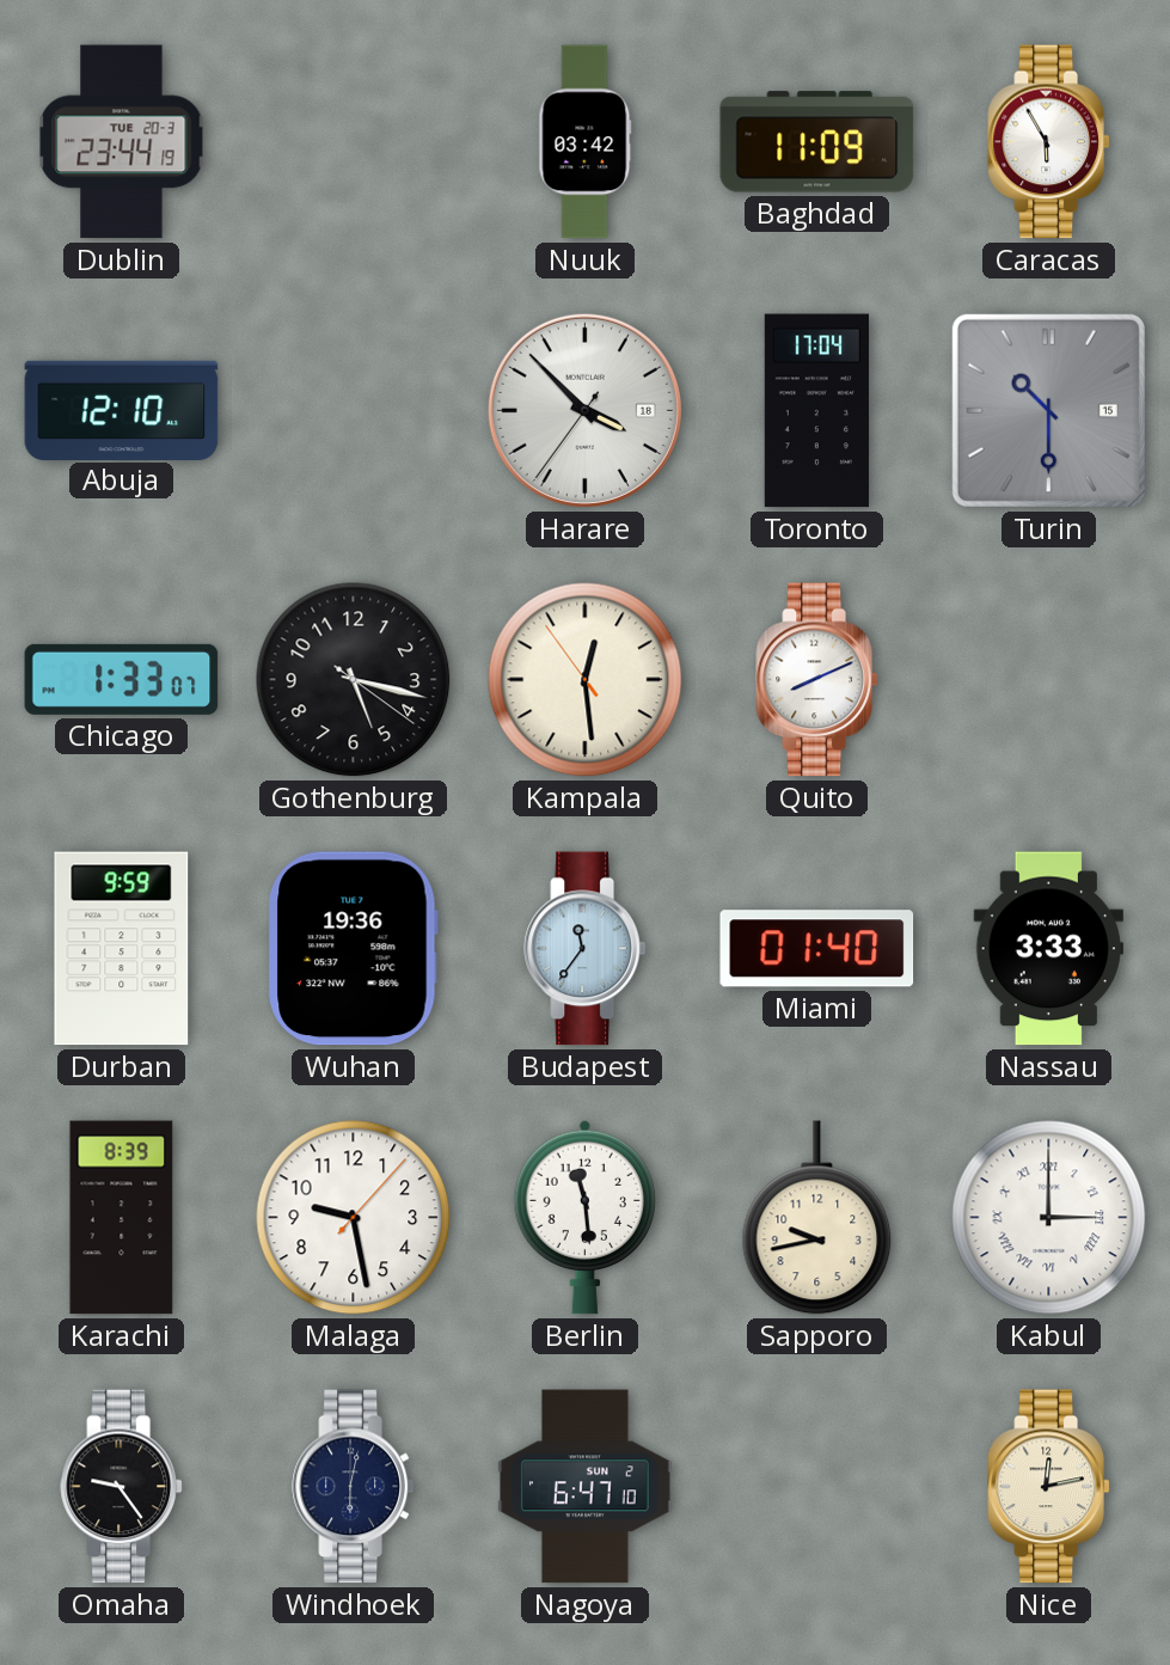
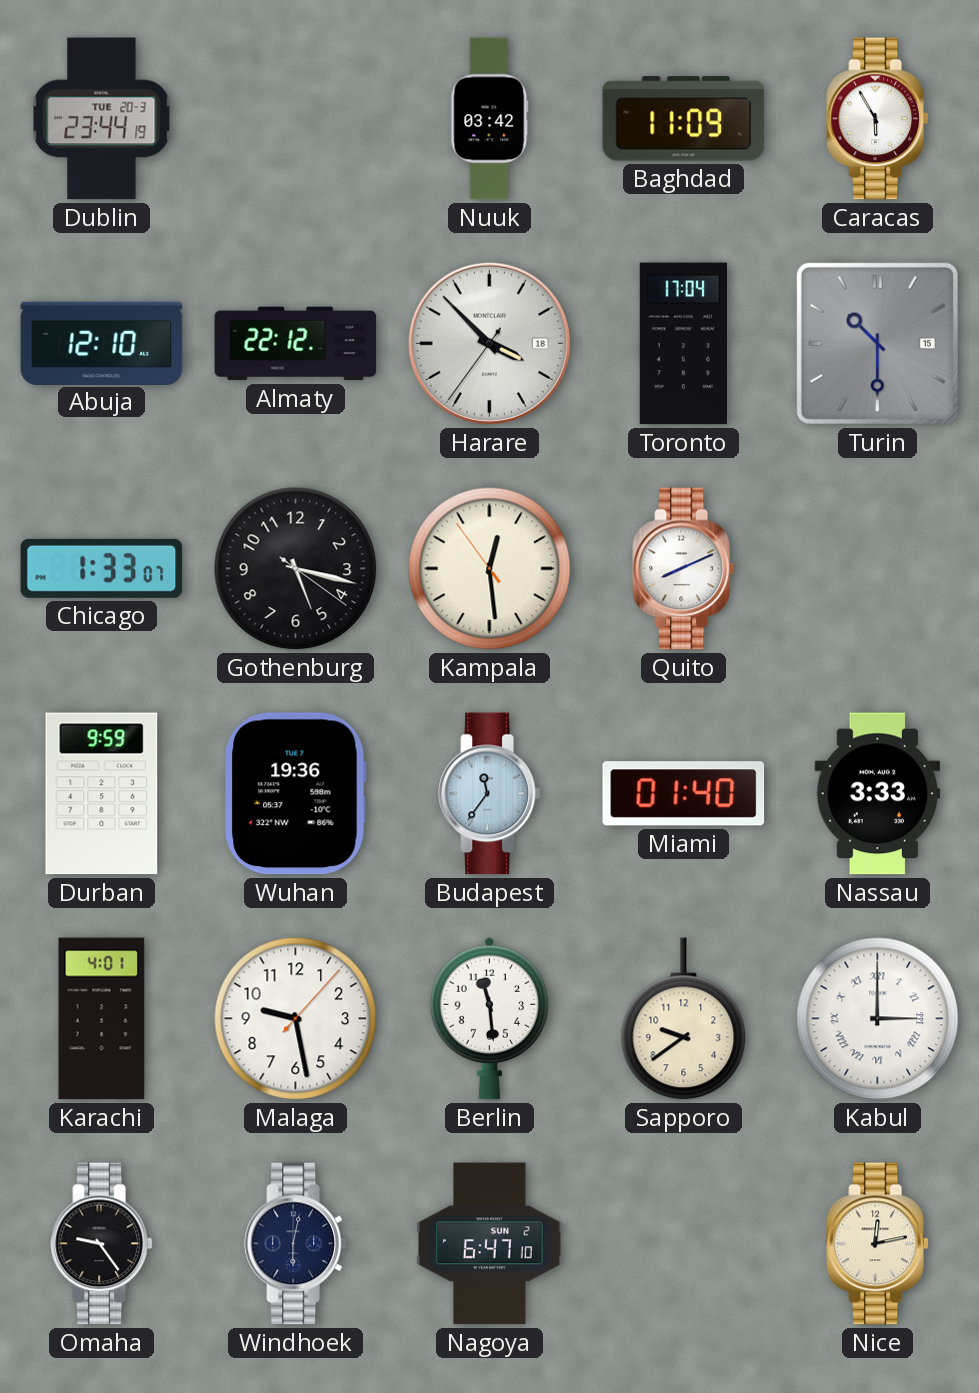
Almaty: none -> 22:12 (296, 344)
Karachi: 8:39 -> 4:01 (102, 1019)
Sapporo: 9:43 -> 9:39 (684, 1019)
